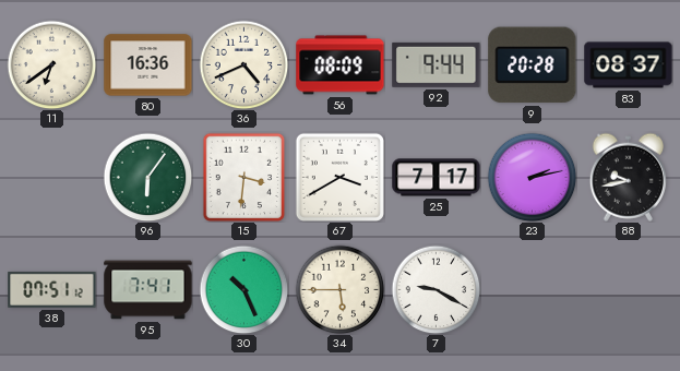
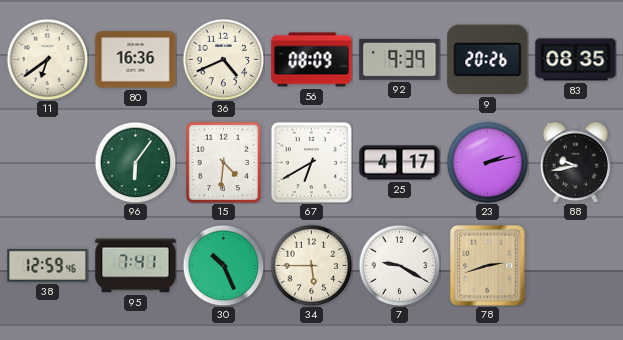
92: 9:44 -> 9:39 (400, 59)
9: 20:28 -> 20:26 (488, 60)
83: 08:37 -> 08:35 (576, 60)
15: 3:31 -> 4:31 (224, 162)
67: 3:40 -> 6:40 (311, 162)
25: 7:17 -> 4:17 (400, 163)
38: 07:51 -> 12:59 (48, 265)
78: none -> 2:42 (487, 265)
